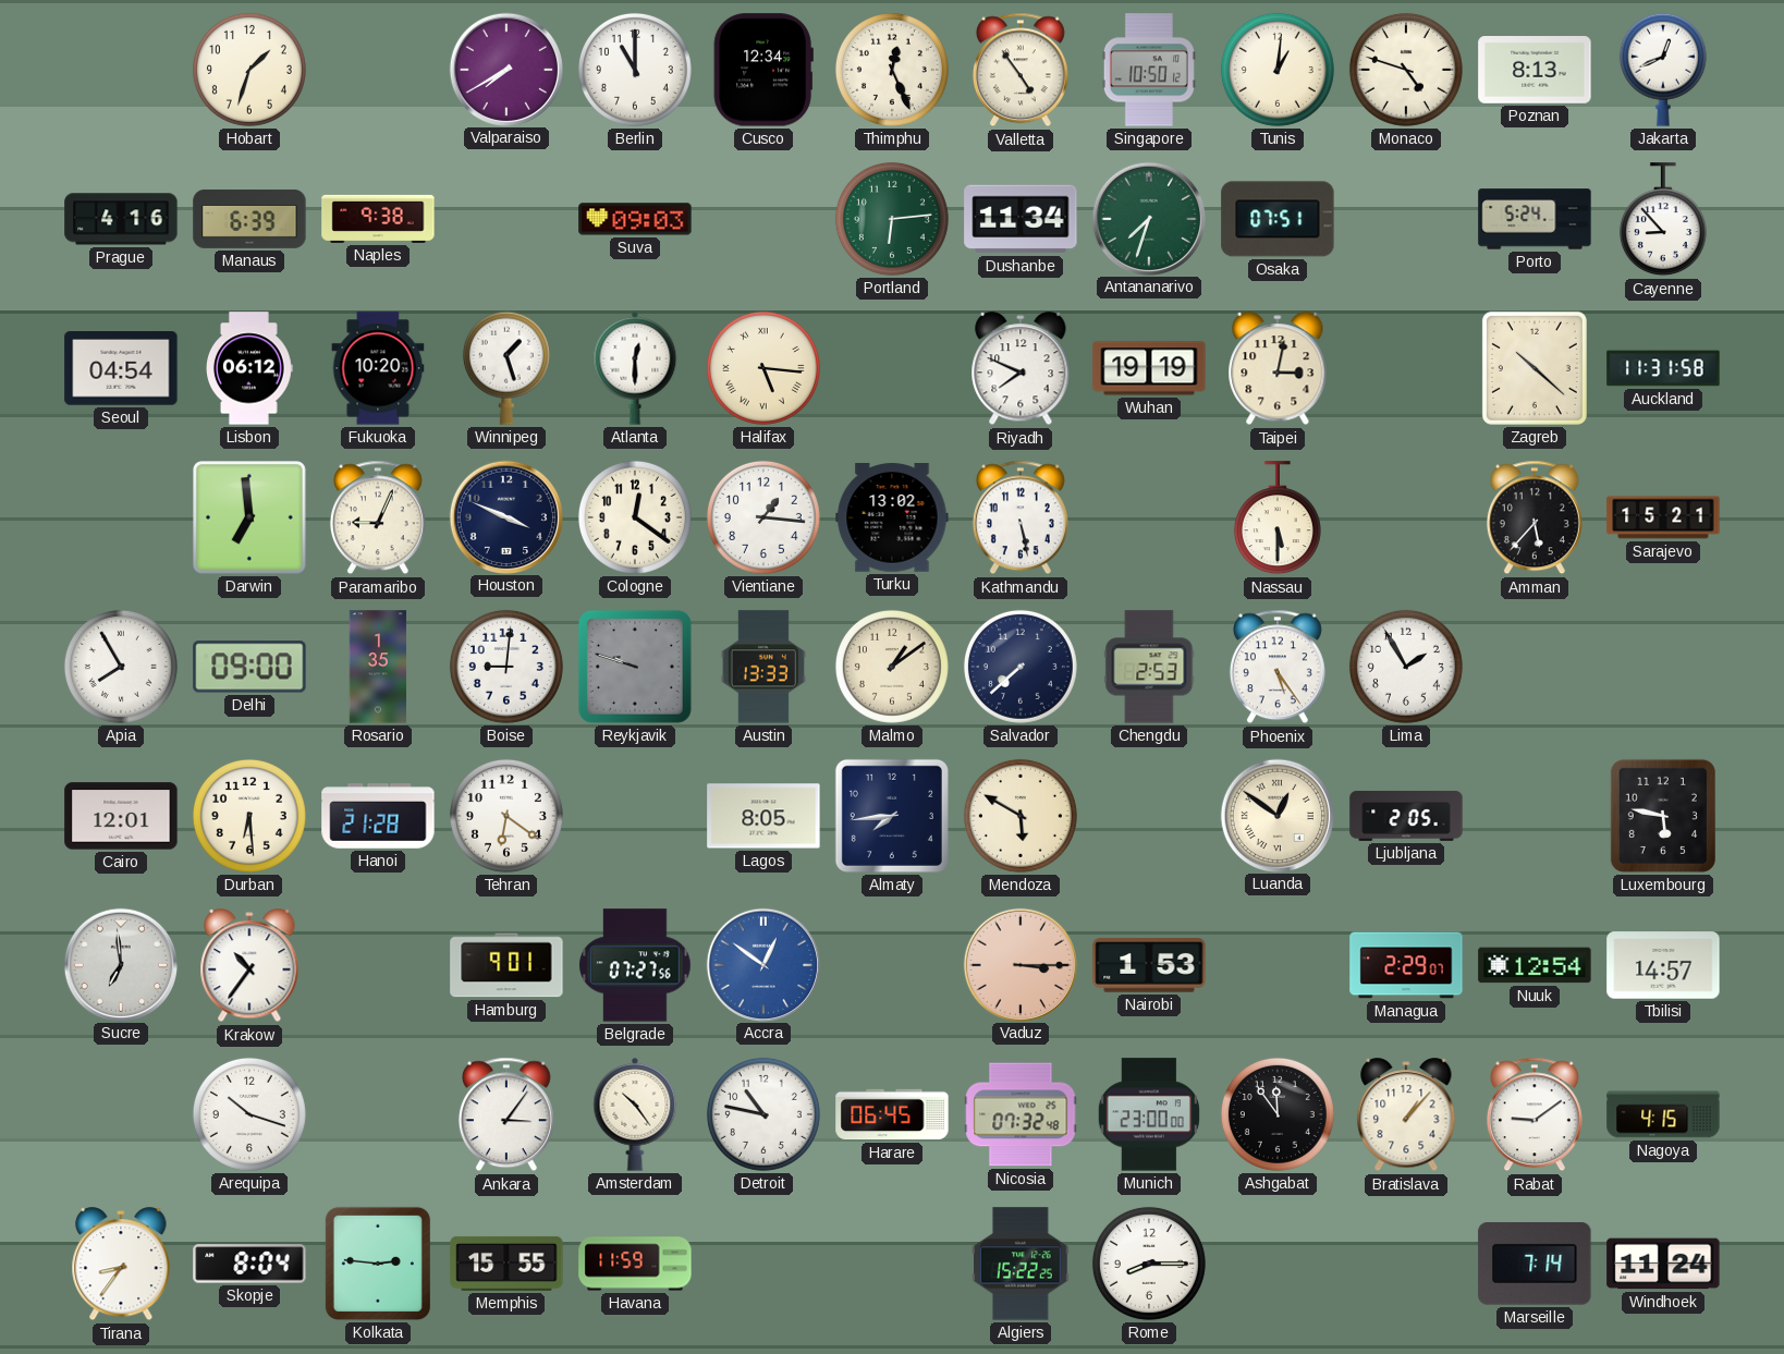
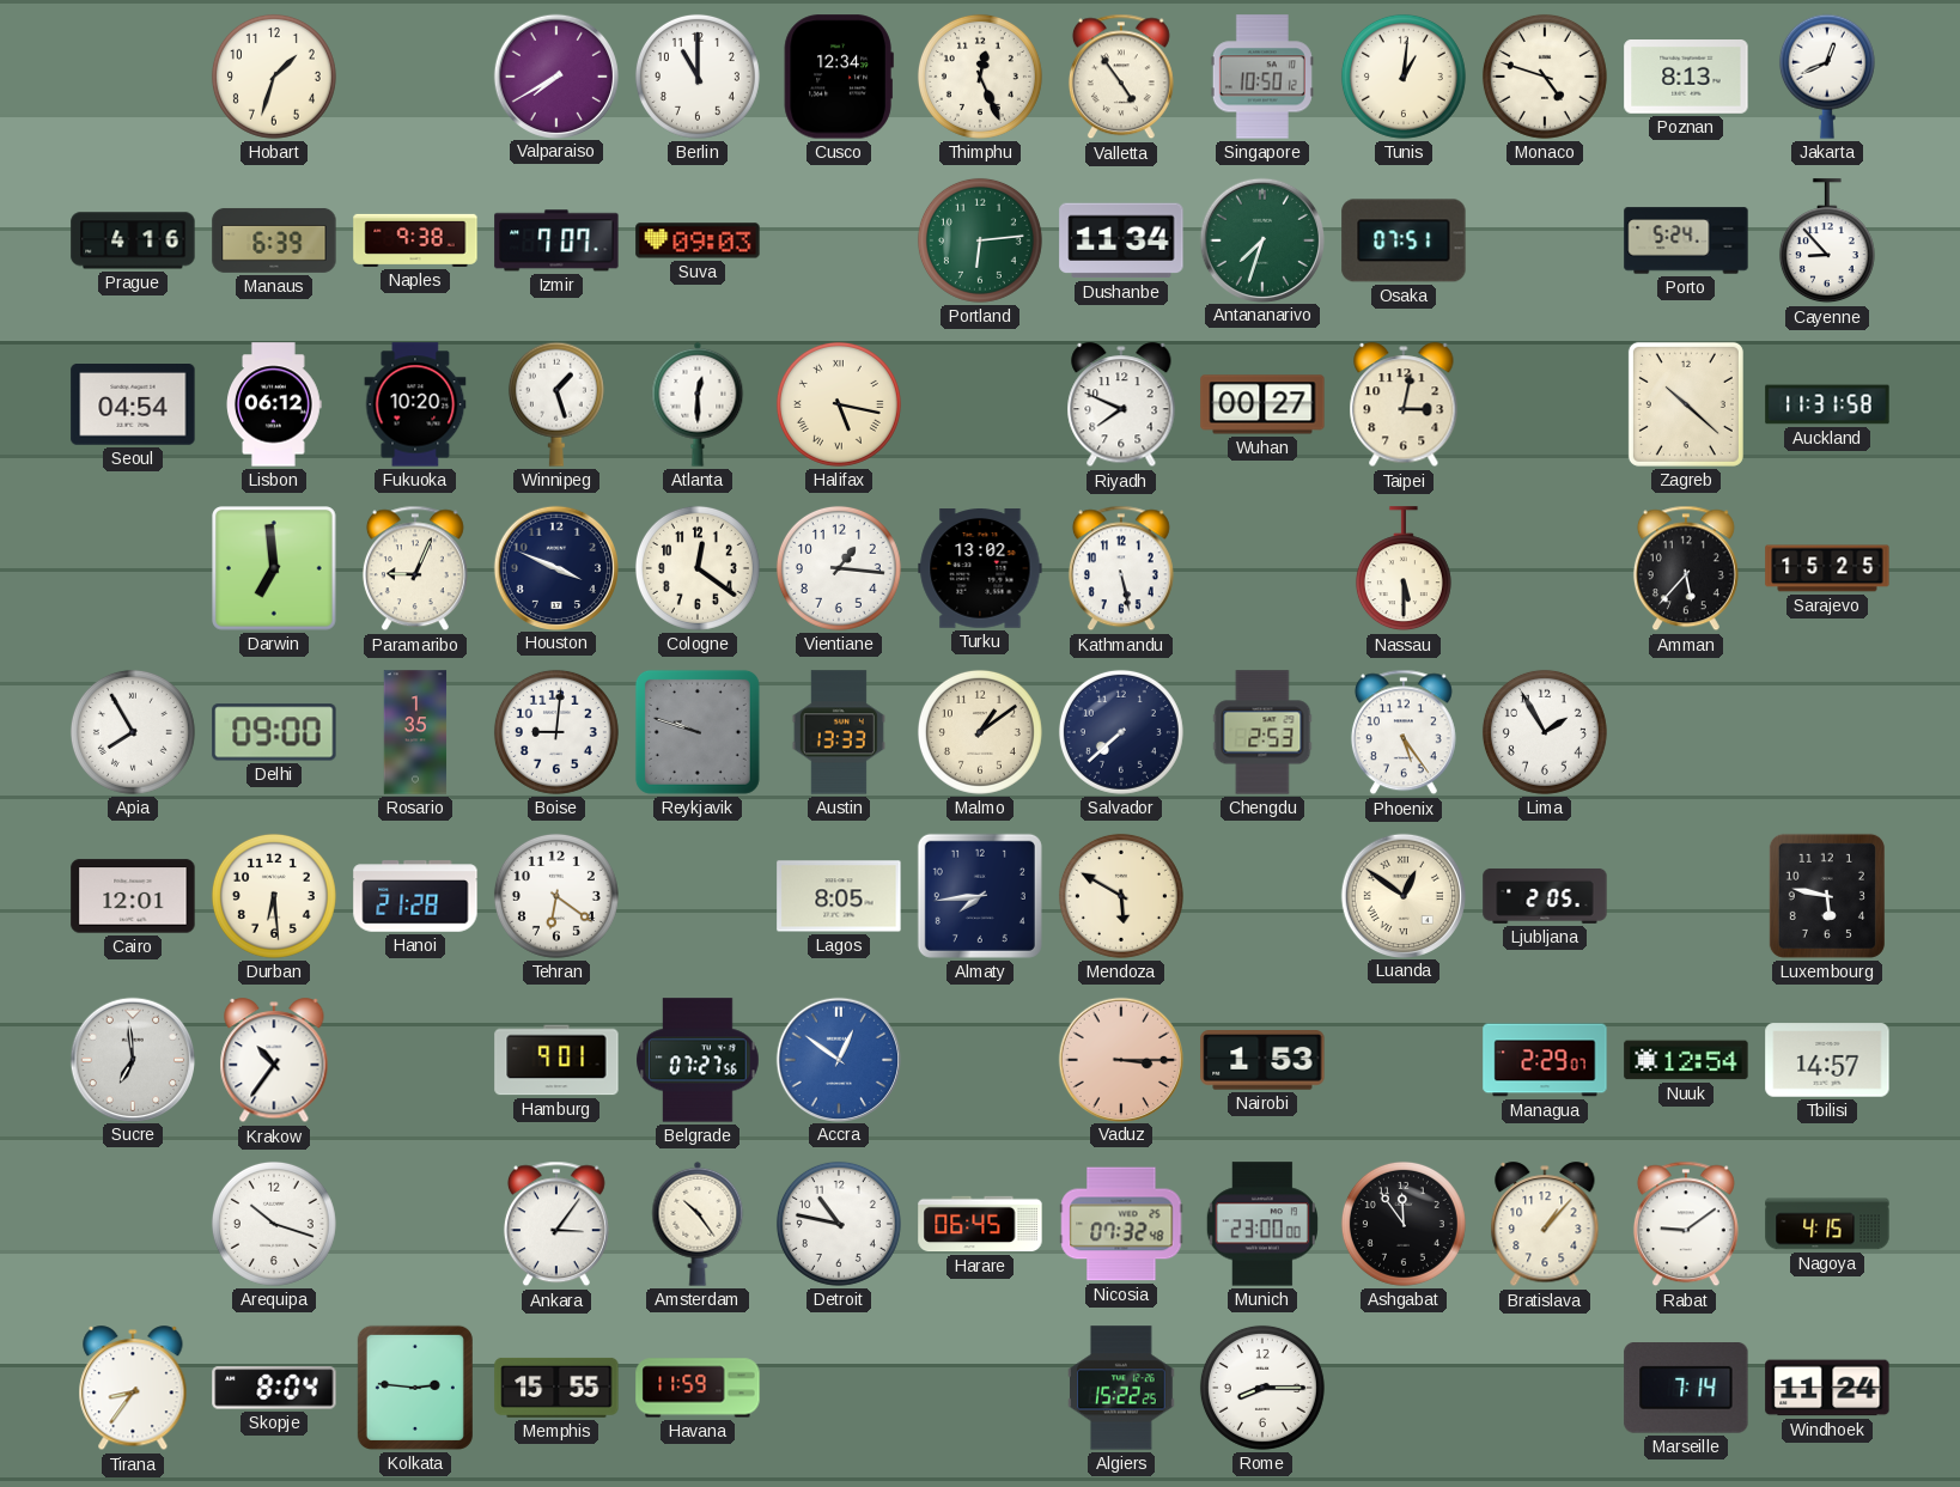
Izmir: none -> 7:07 (556, 240)
Halifax: 5:16 -> 5:17 (839, 404)
Wuhan: 19:19 -> 00:27 (1262, 404)
Sarajevo: 15:21 -> 15:25 (1827, 568)
